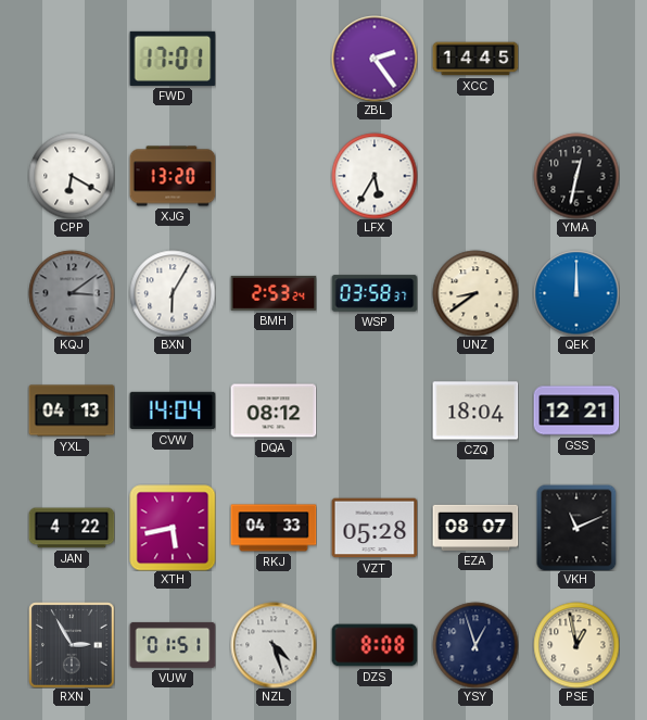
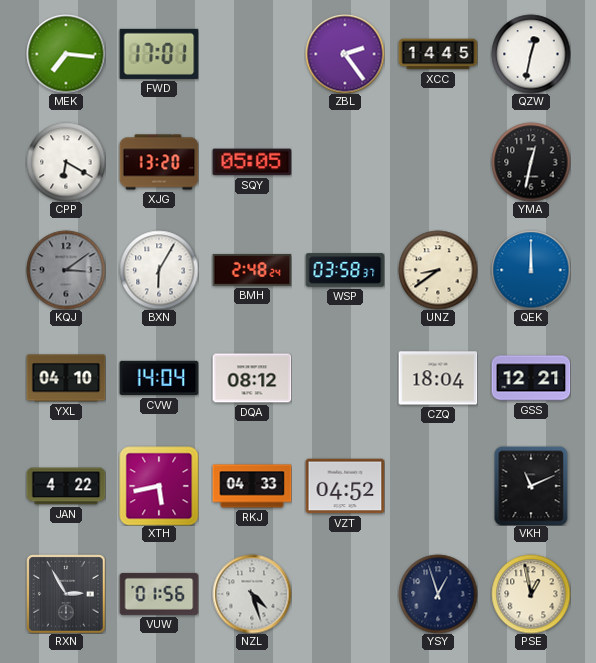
MEK: none -> 7:16 (66, 54)
QZW: none -> 12:32 (531, 54)
SQY: none -> 05:05 (252, 162)
LFX: 5:35 -> none (375, 176)
BMH: 2:53 -> 2:48 (252, 270)
YXL: 04:13 -> 04:10 (66, 378)
VZT: 05:28 -> 04:52 (345, 486)
EZA: 08:07 -> none (475, 528)
VUW: 01:51 -> 01:56 (159, 594)
DZS: 8:08 -> none (375, 645)
